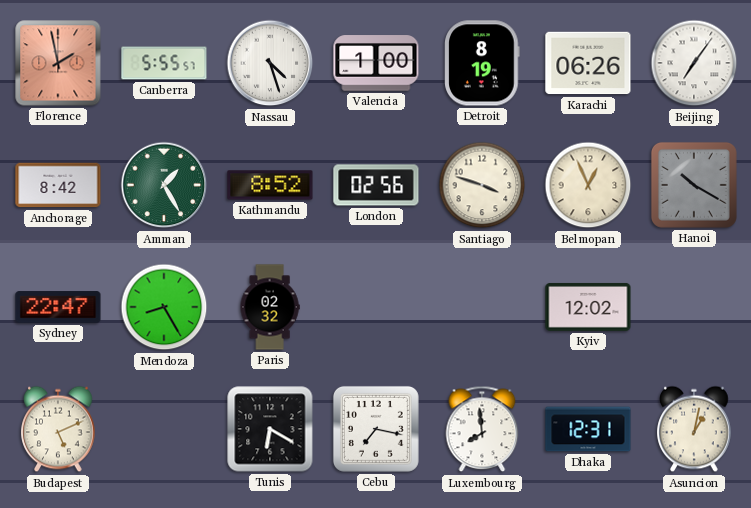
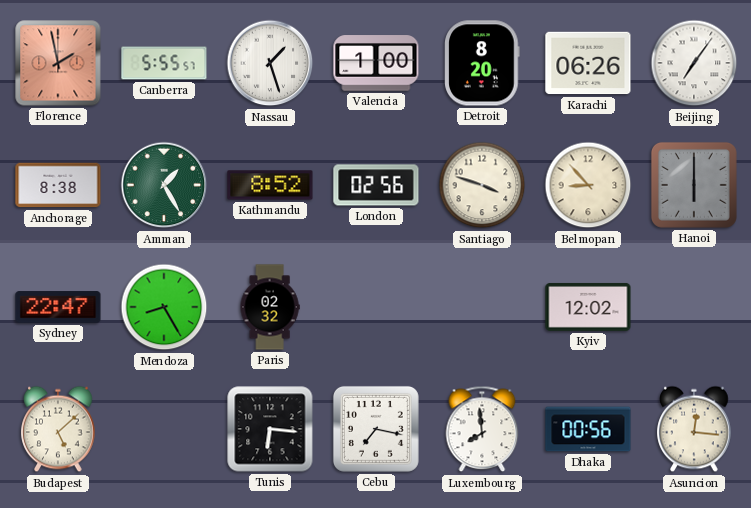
Nassau: 4:27 -> 1:27 (270, 63)
Detroit: 8:19 -> 8:20 (482, 63)
Anchorage: 8:42 -> 8:38 (58, 185)
Belmopan: 12:56 -> 8:53 (588, 185)
Hanoi: 10:20 -> 6:00 (694, 185)
Budapest: 5:11 -> 5:08 (58, 429)
Tunis: 6:20 -> 6:16 (270, 429)
Dhaka: 12:31 -> 00:56 (588, 429)
Asuncion: 1:02 -> 12:16 (694, 429)
